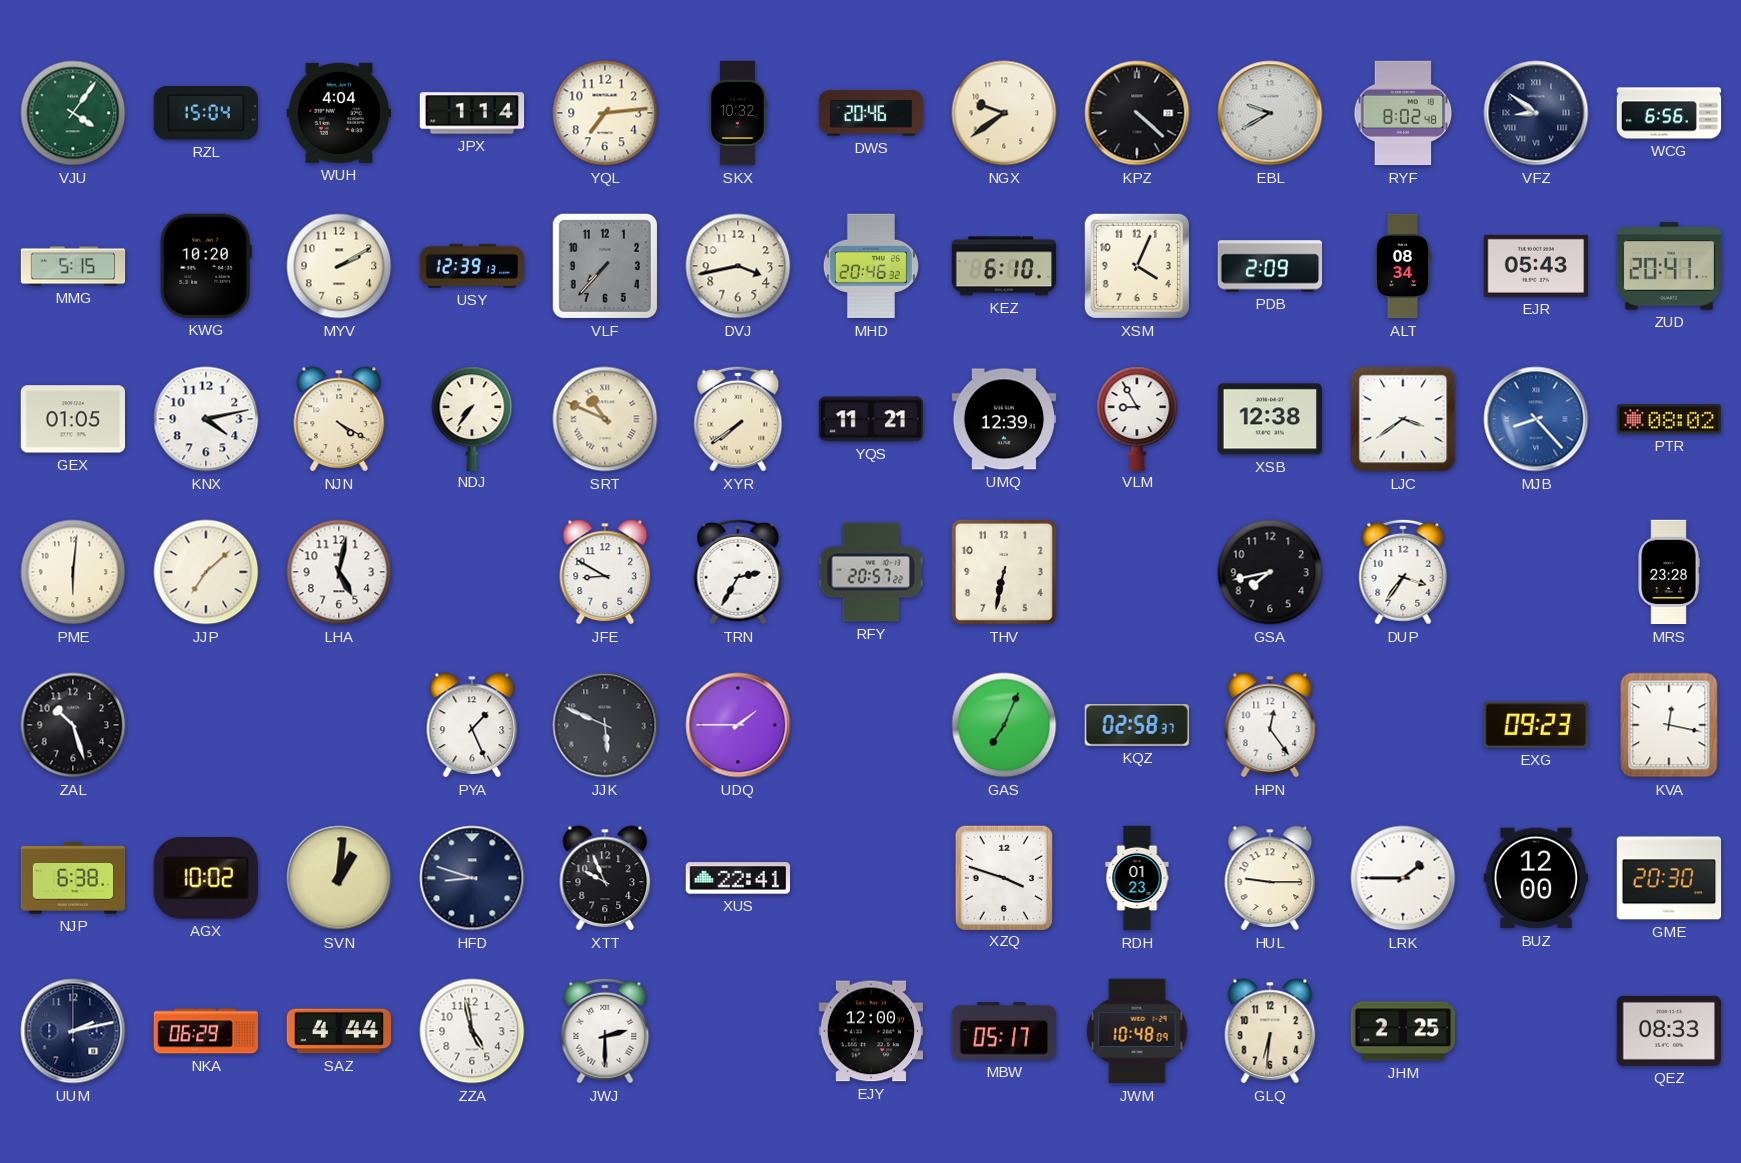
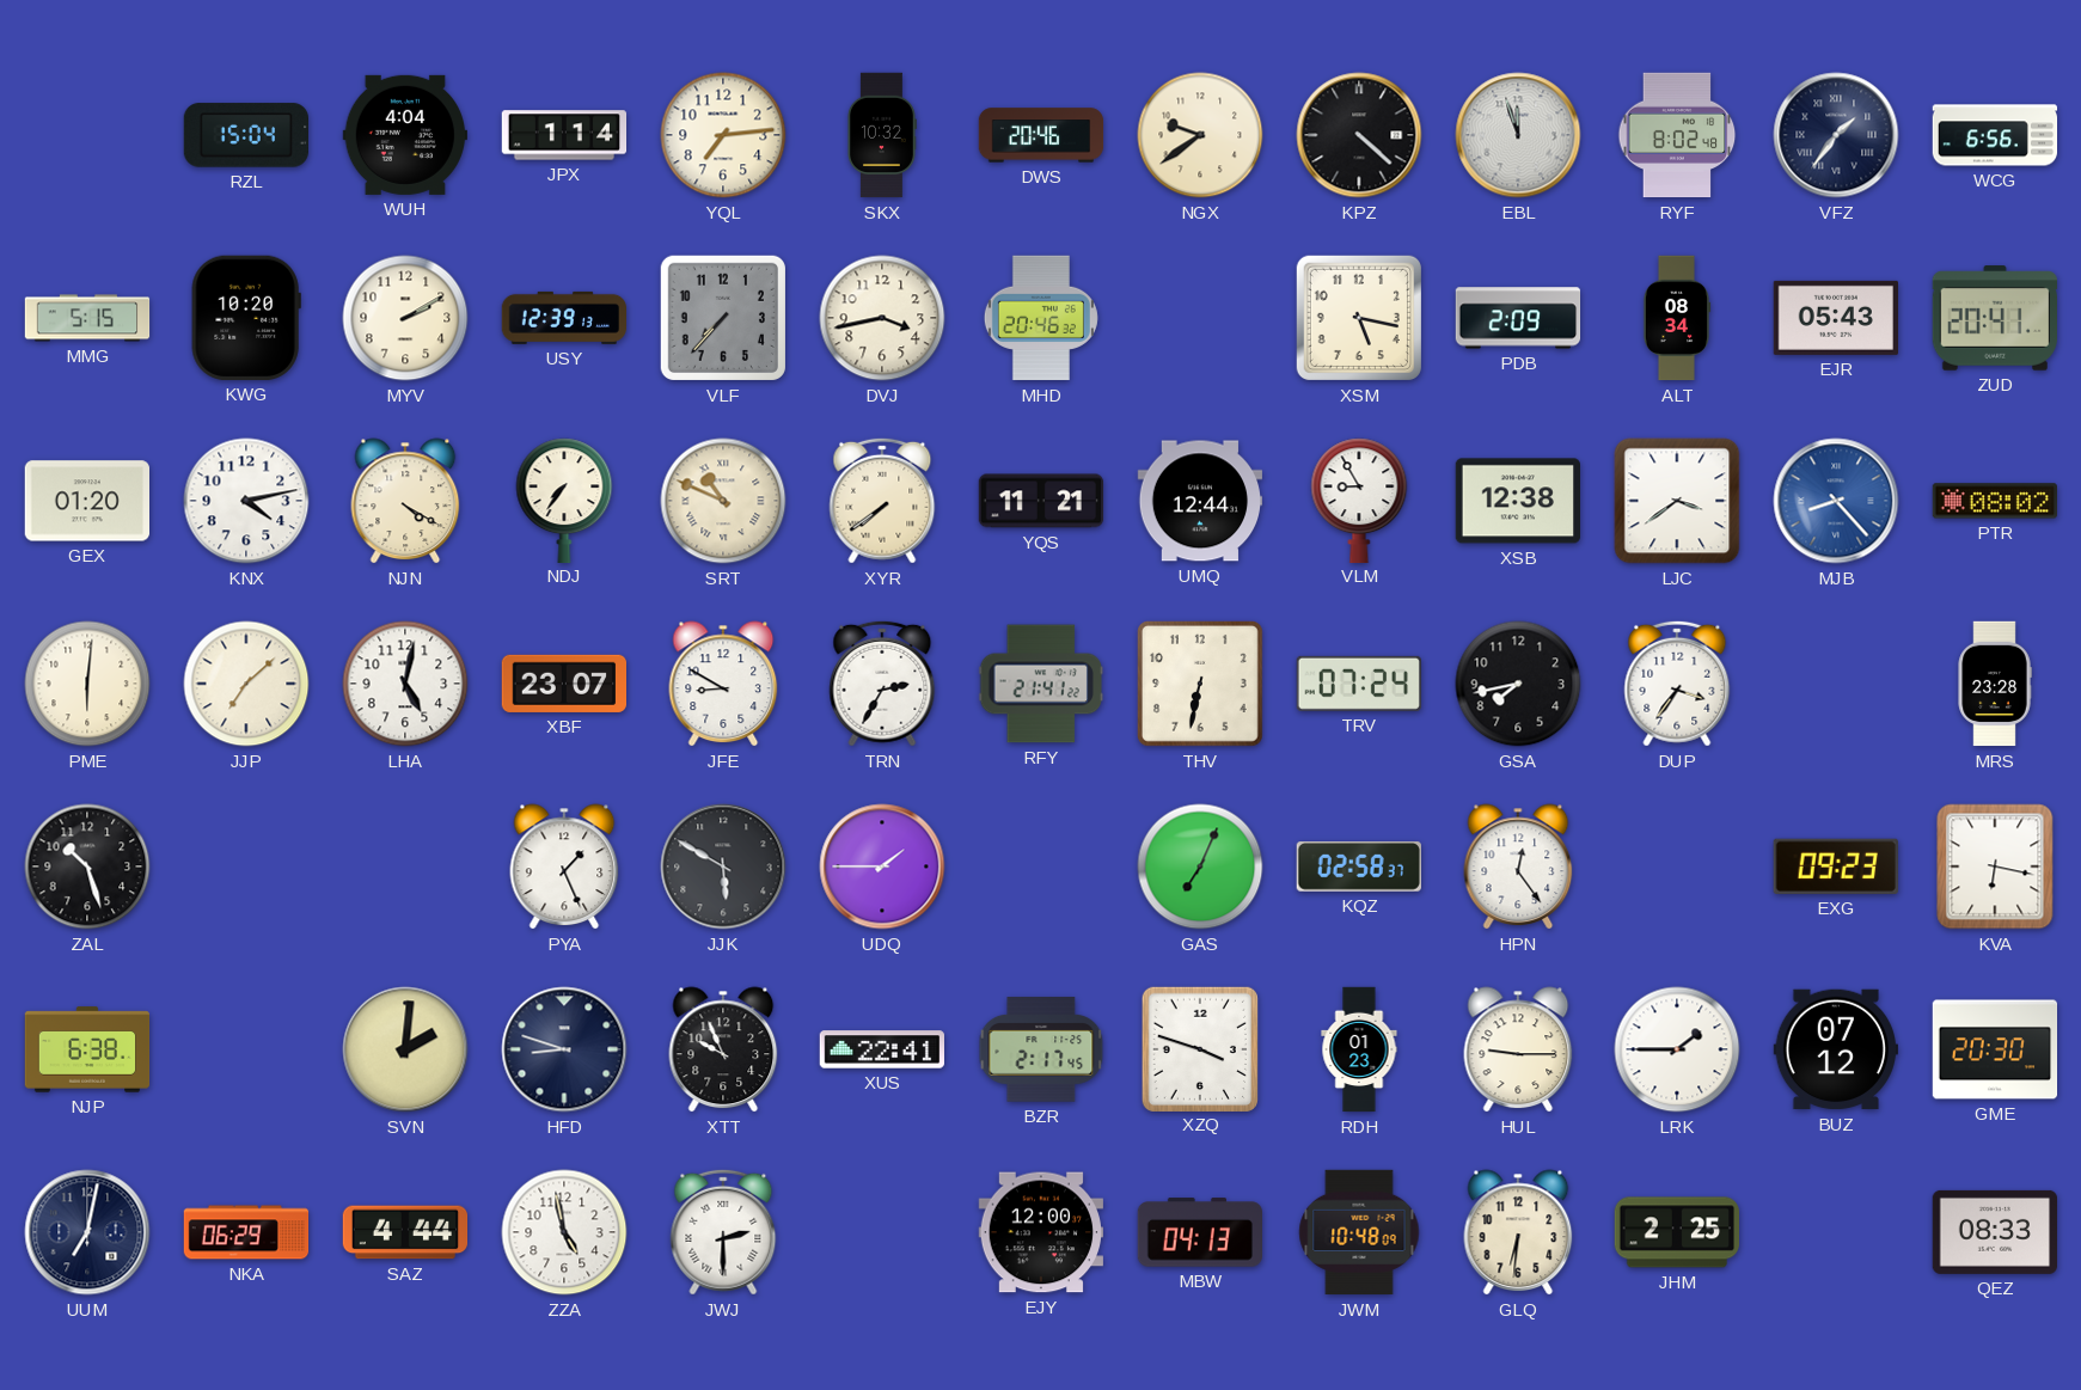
VJU: 4:06 -> none (73, 113)
EBL: 9:40 -> 11:57 (1518, 135)
VFZ: 8:51 -> 1:36 (1836, 135)
KEZ: 6:10 -> none (1003, 266)
XSM: 4:04 -> 5:17 (1359, 318)
GEX: 01:05 -> 01:20 (86, 501)
UMQ: 12:39 -> 12:44 (1200, 501)
XBF: none -> 23:07 (563, 684)
RFY: 20:57 -> 21:41 (1041, 684)
TRV: none -> 07:24 (1359, 684)
JJK: 5:49 -> 5:50 (723, 867)
KVA: 12:17 -> 6:17 (1995, 867)
AGX: 10:02 -> none (206, 879)
SVN: 1:01 -> 2:01 (405, 1049)
BZR: none -> 2:17 (1041, 1049)
BUZ: 12:00 -> 07:12 (1835, 1049)
UUM: 2:13 -> 7:02 (87, 1232)
MBW: 05:17 -> 04:13 (1199, 1232)
